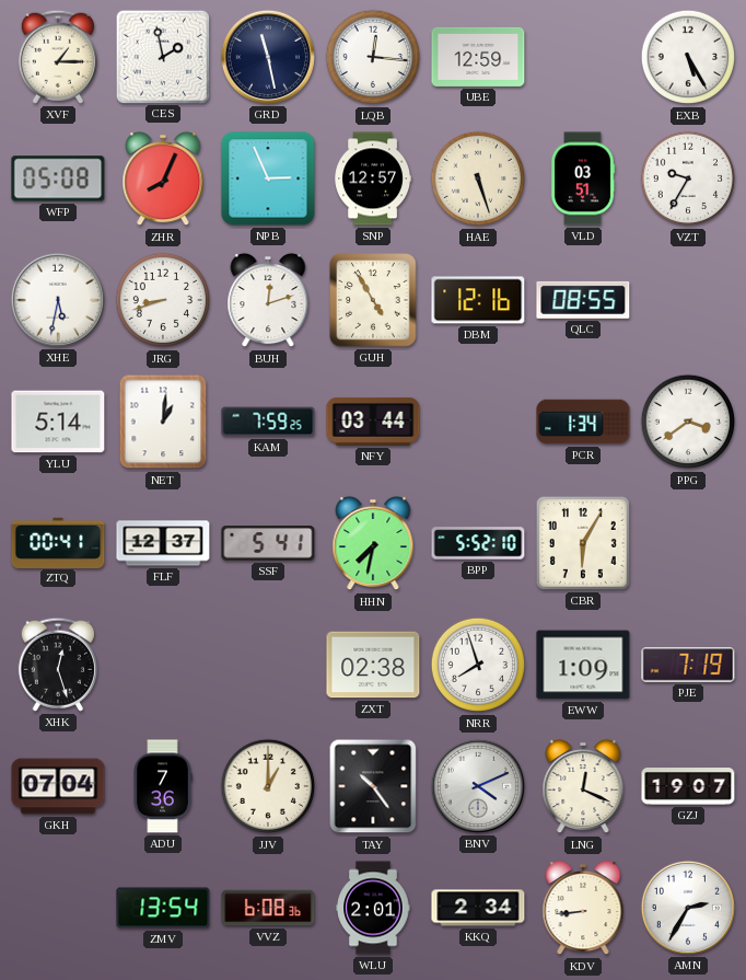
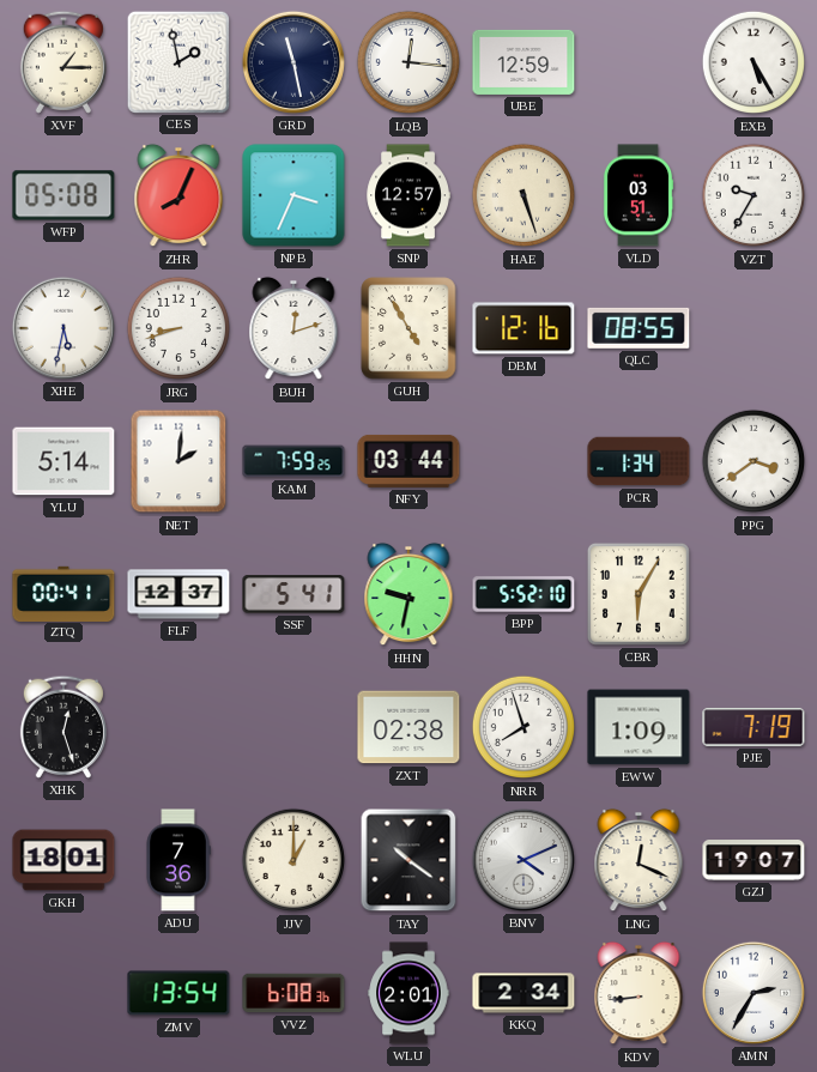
NPB: 2:56 -> 3:34 (293, 195)
NET: 1:01 -> 2:01 (178, 461)
HHN: 7:32 -> 9:32 (408, 594)
GKH: 07:04 -> 18:01 (63, 860)
TAY: 10:24 -> 10:21 (408, 860)
